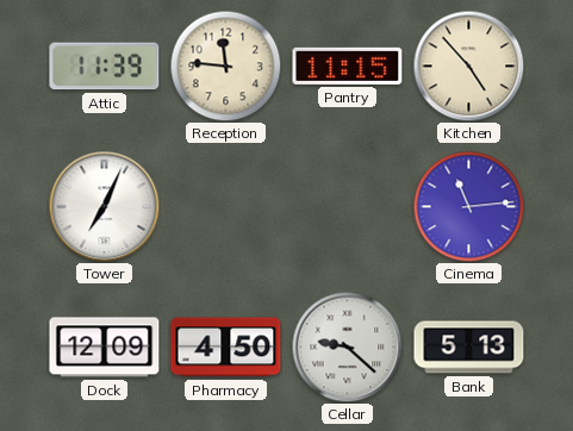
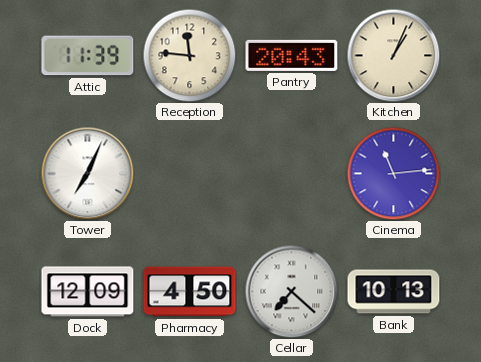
Pantry: 11:15 -> 20:43 (292, 55)
Kitchen: 4:53 -> 1:04 (393, 55)
Cellar: 9:22 -> 7:22 (291, 291)
Bank: 5:13 -> 10:13 (394, 292)
